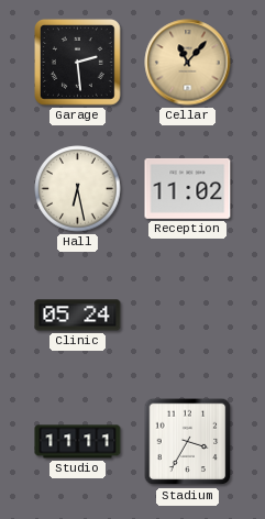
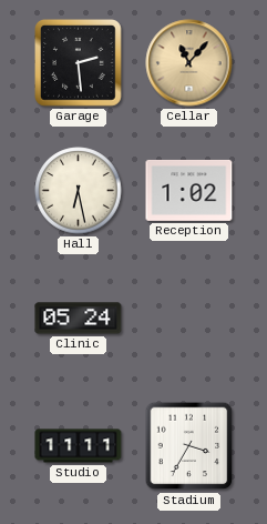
Reception: 11:02 -> 1:02 (189, 190)
